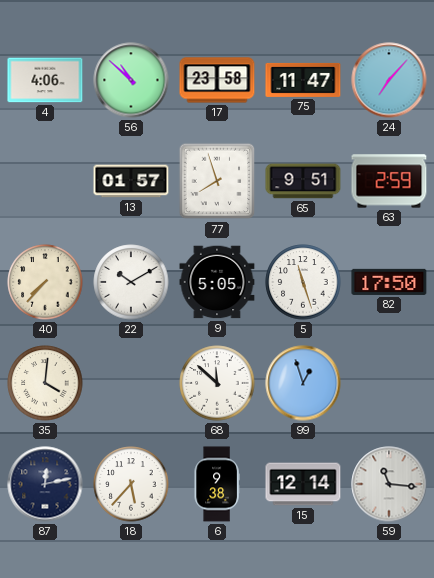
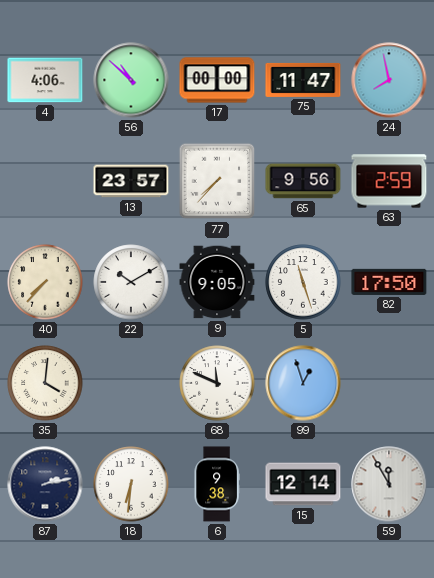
17: 23:58 -> 00:00 (217, 80)
24: 7:07 -> 7:58 (389, 80)
13: 01:57 -> 23:57 (131, 181)
77: 7:57 -> 7:37 (217, 181)
65: 9:51 -> 9:56 (303, 181)
9: 5:05 -> 9:05 (217, 282)
68: 11:52 -> 11:49 (217, 383)
87: 12:13 -> 2:13 (45, 484)
18: 5:37 -> 6:31 (131, 484)
59: 11:16 -> 11:55 (389, 484)
